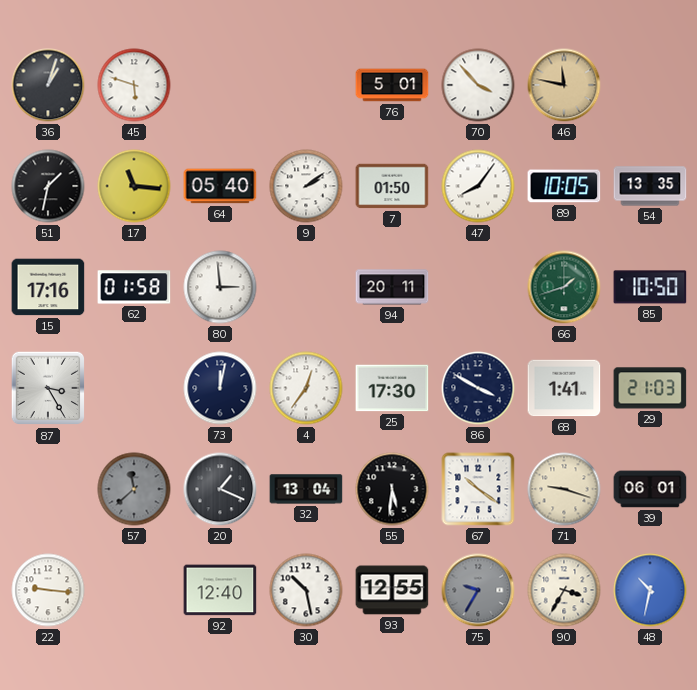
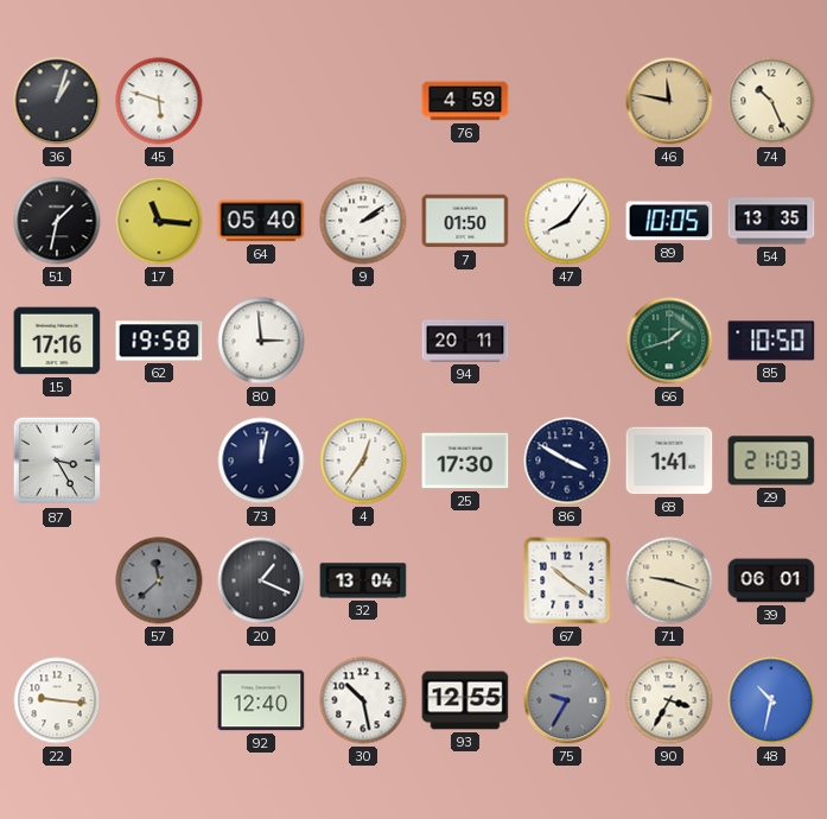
76: 5:01 -> 4:59 (465, 101)
70: 3:53 -> none (478, 85)
74: none -> 10:26 (771, 101)
62: 01:58 -> 19:58 (159, 341)
55: 5:31 -> none (392, 489)
